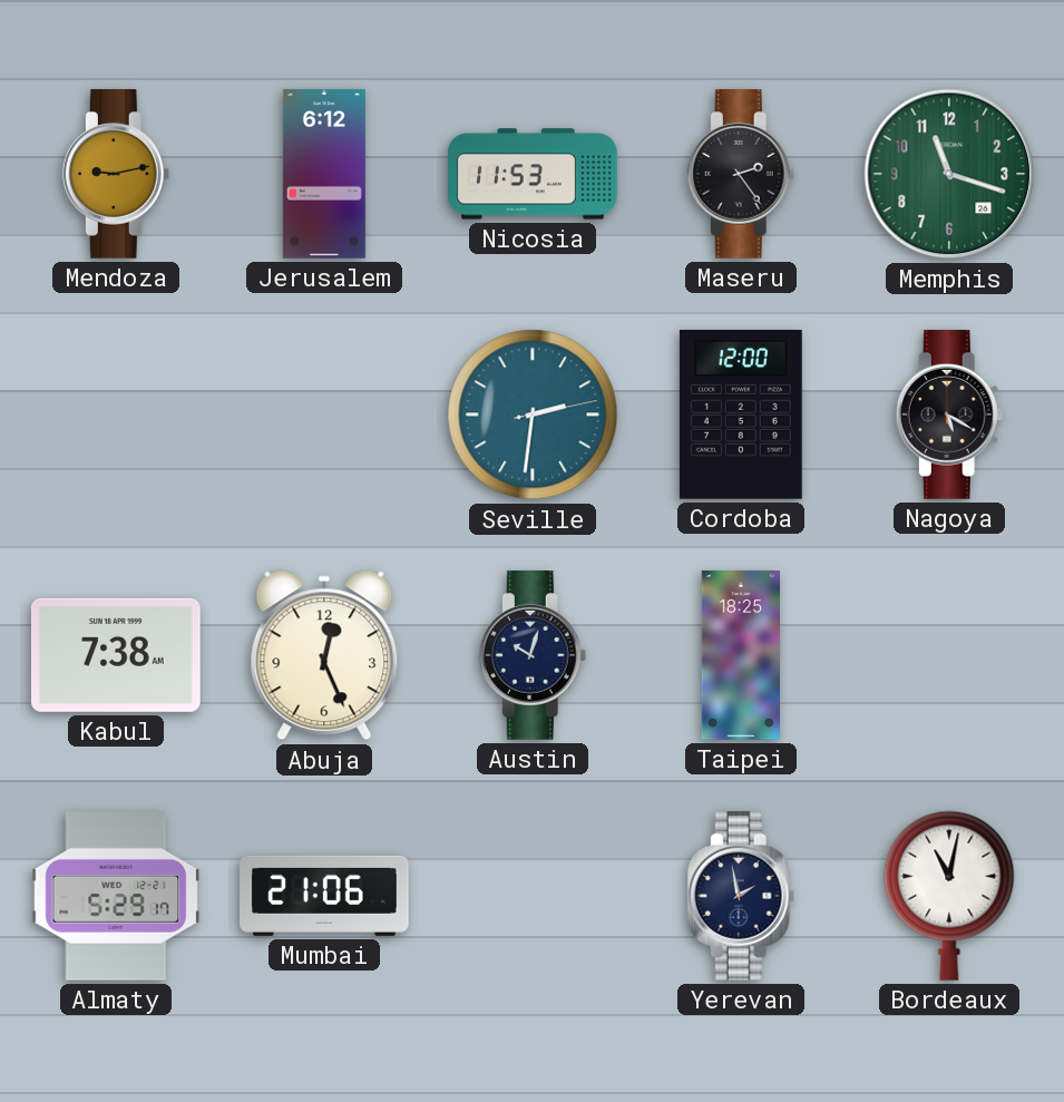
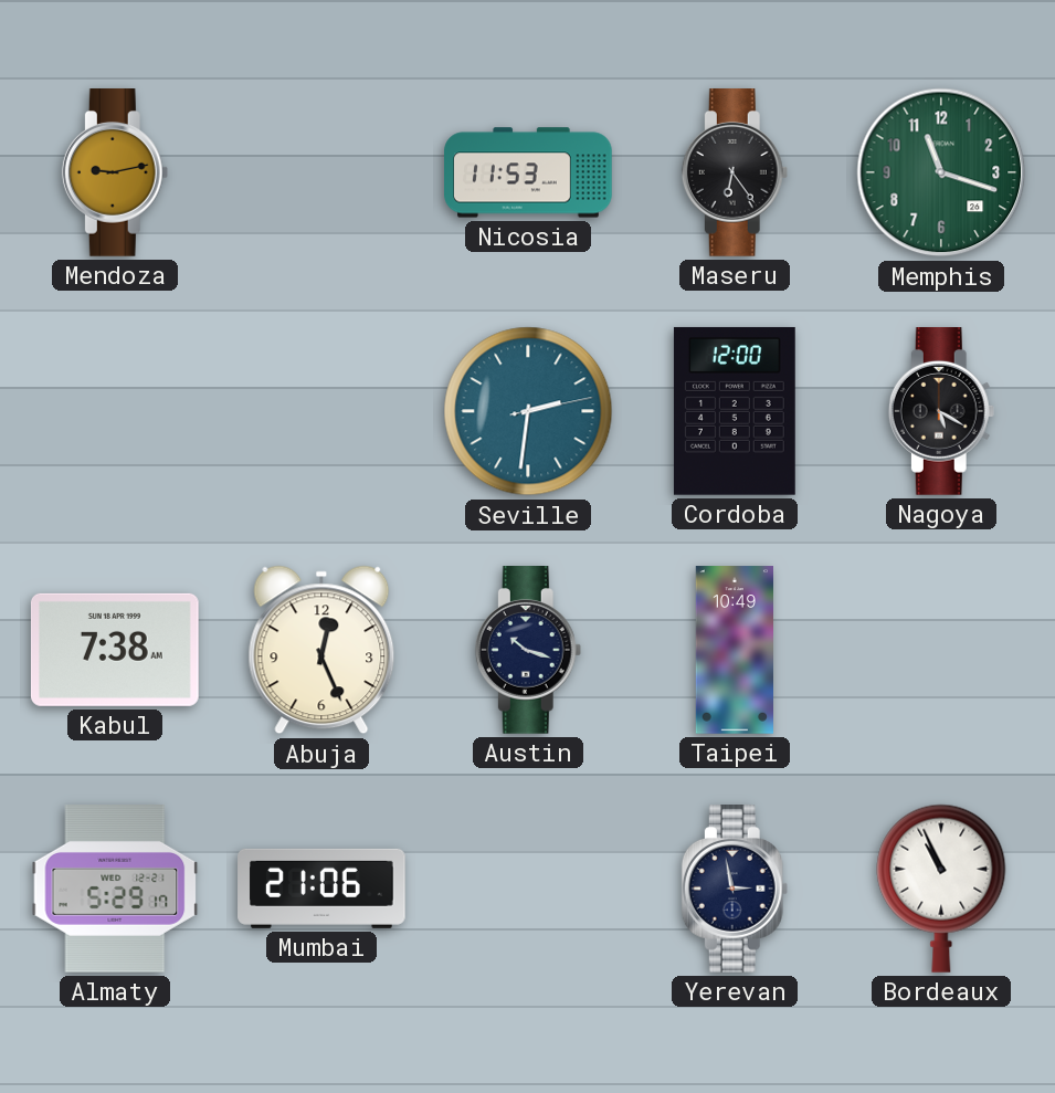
Jerusalem: 6:12 -> none (324, 174)
Maseru: 2:24 -> 6:24 (735, 174)
Austin: 10:03 -> 10:18 (528, 651)
Taipei: 18:25 -> 10:49 (734, 650)
Yerevan: 1:58 -> 2:58 (735, 890)
Bordeaux: 11:02 -> 10:56 (941, 889)
